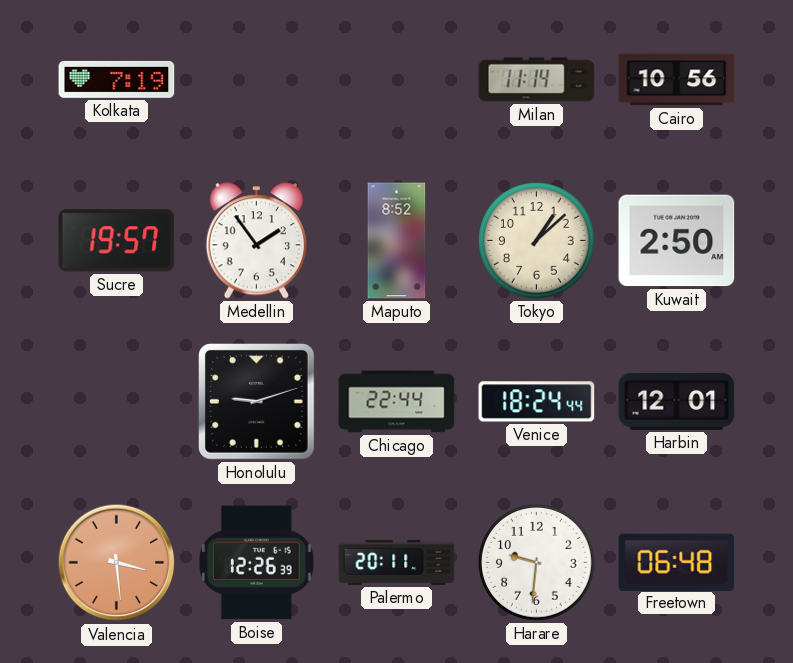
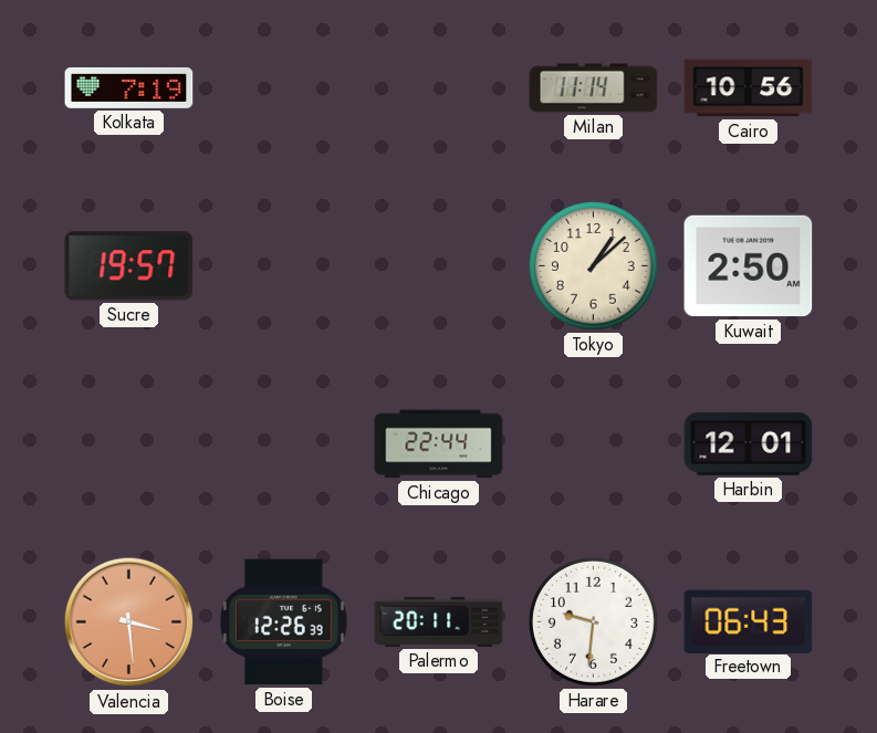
Medellin: 1:54 -> none (256, 241)
Maputo: 8:52 -> none (397, 241)
Honolulu: 9:12 -> none (257, 402)
Venice: 18:24 -> none (537, 402)
Freetown: 06:48 -> 06:43 (749, 621)
